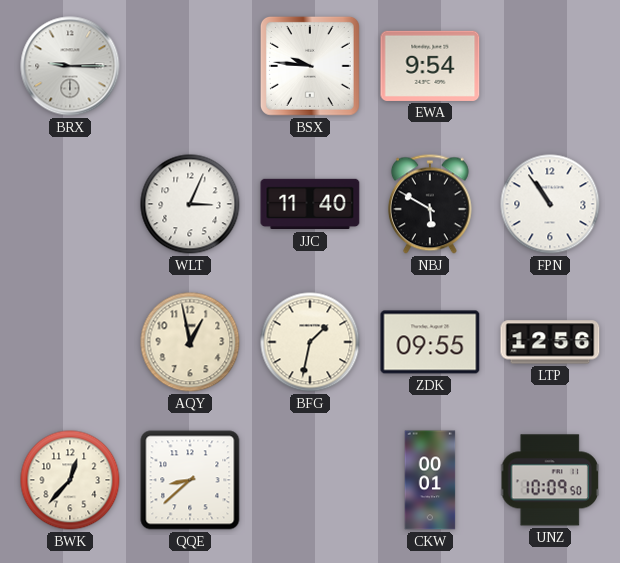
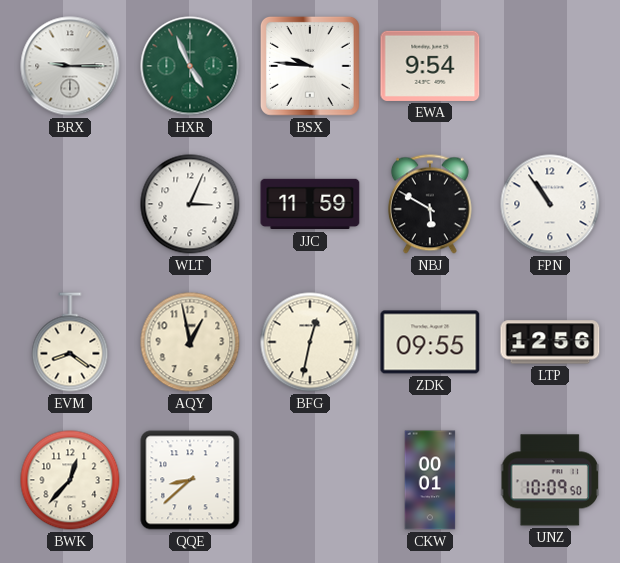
HXR: none -> 4:56 (190, 66)
JJC: 11:40 -> 11:59 (310, 204)
EVM: none -> 8:21 (70, 342)
BFG: 1:32 -> 12:32 (310, 342)
